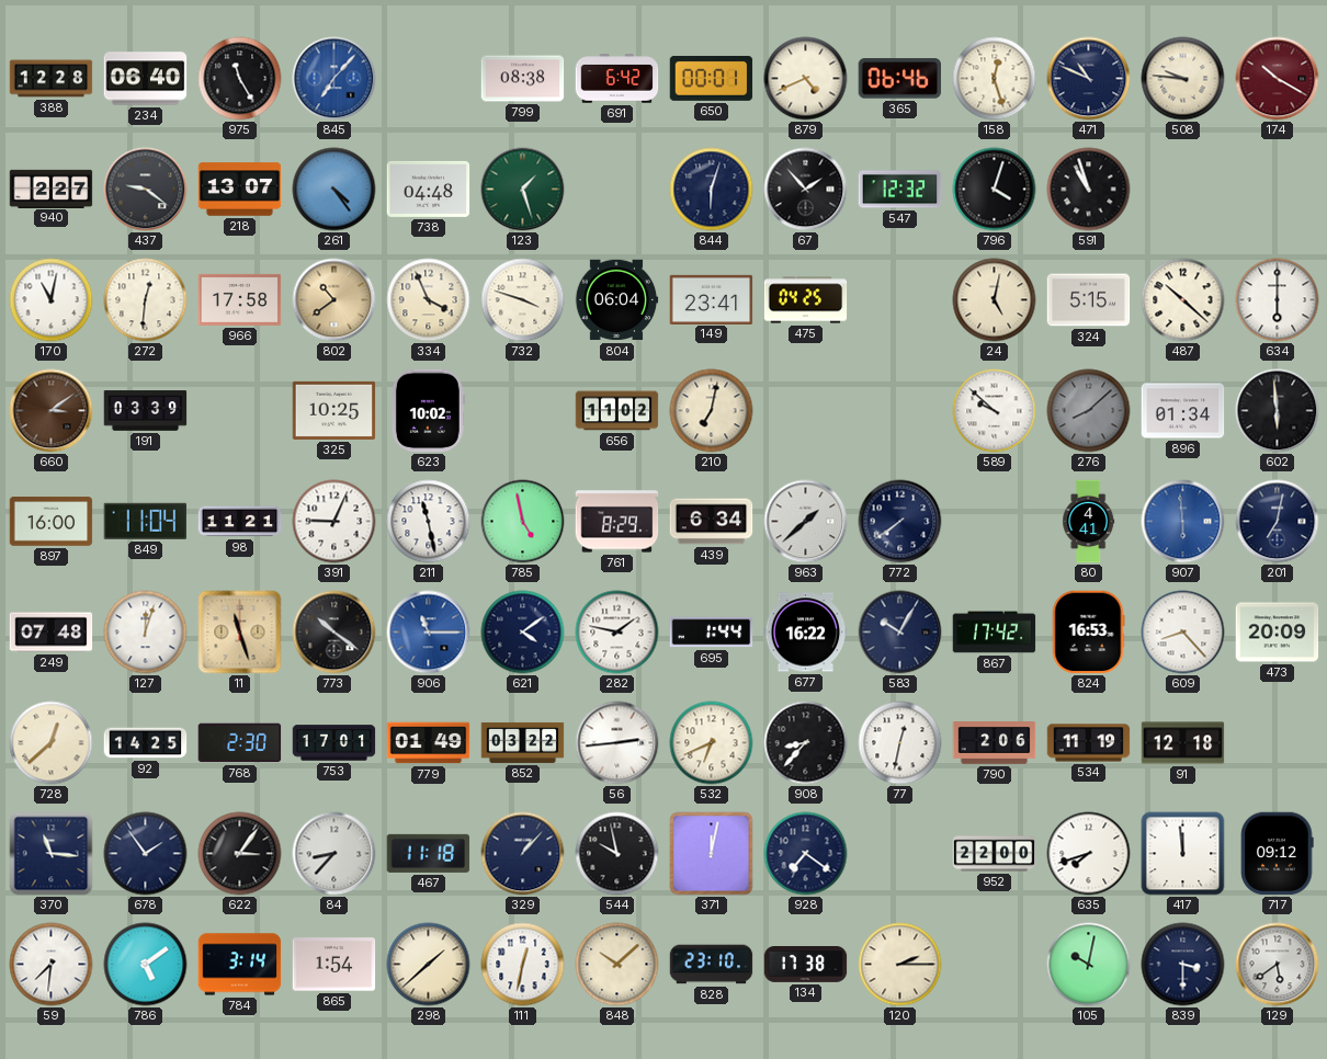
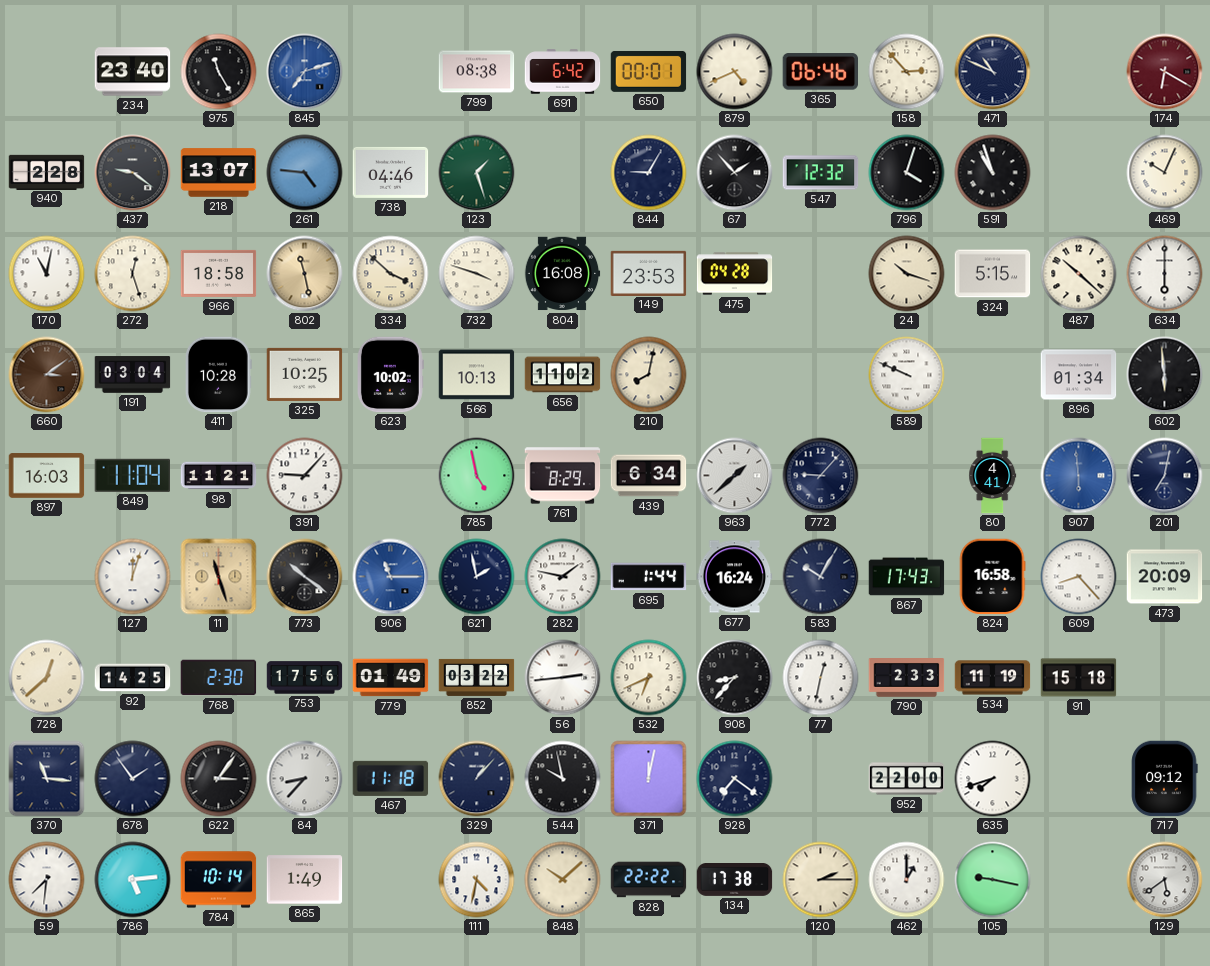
388: 12:28 -> none (52, 79)
234: 06:40 -> 23:40 (133, 72)
845: 7:07 -> 7:12 (305, 72)
158: 12:27 -> 2:53 (907, 72)
508: 9:46 -> none (1183, 79)
174: 10:20 -> 6:20 (1165, 72)
940: 2:27 -> 2:28 (47, 172)
261: 4:24 -> 4:46 (305, 173)
738: 04:48 -> 04:46 (391, 172)
844: 6:03 -> 9:05 (649, 173)
469: none -> 10:04 (1165, 173)
272: 12:31 -> 12:27 (133, 274)
966: 17:58 -> 18:58 (219, 273)
802: 10:39 -> 11:28 (305, 274)
334: 3:56 -> 3:52 (391, 274)
804: 06:04 -> 16:08 (562, 274)
149: 23:41 -> 23:53 (649, 273)
475: 04:25 -> 04:28 (735, 274)
24: 5:02 -> 10:18 (907, 274)
191: 03:39 -> 03:04 (133, 375)
411: none -> 10:28 (219, 375)
566: none -> 10:13 (477, 375)
210: 7:02 -> 8:02 (649, 375)
589: 9:52 -> 9:49 (907, 375)
276: 8:08 -> none (1089, 411)
897: 16:00 -> 16:03 (47, 476)
391: 9:04 -> 9:07 (305, 476)
211: 11:28 -> none (429, 522)
772: 7:39 -> 9:07 (821, 476)
249: 07:48 -> none (52, 633)
621: 4:09 -> 1:58 (477, 577)
677: 16:22 -> 16:24 (735, 577)
867: 17:42 -> 17:43 (907, 577)
824: 16:53 -> 16:58 (992, 577)
753: 17:01 -> 17:56 (305, 678)
790: 2:06 -> 2:33 (907, 678)
91: 12:18 -> 15:18 (1079, 678)
417: 11:59 -> none (1183, 854)
786: 5:09 -> 5:14 (133, 880)
784: 3:14 -> 10:14 (219, 880)
865: 1:54 -> 1:49 (305, 880)
298: 1:38 -> none (429, 965)
111: 12:32 -> 4:32 (477, 880)
828: 23:10 -> 22:22 (649, 880)
462: none -> 1:00 (907, 880)
105: 10:02 -> 9:17 (993, 880)
839: 3:30 -> none (1183, 965)
